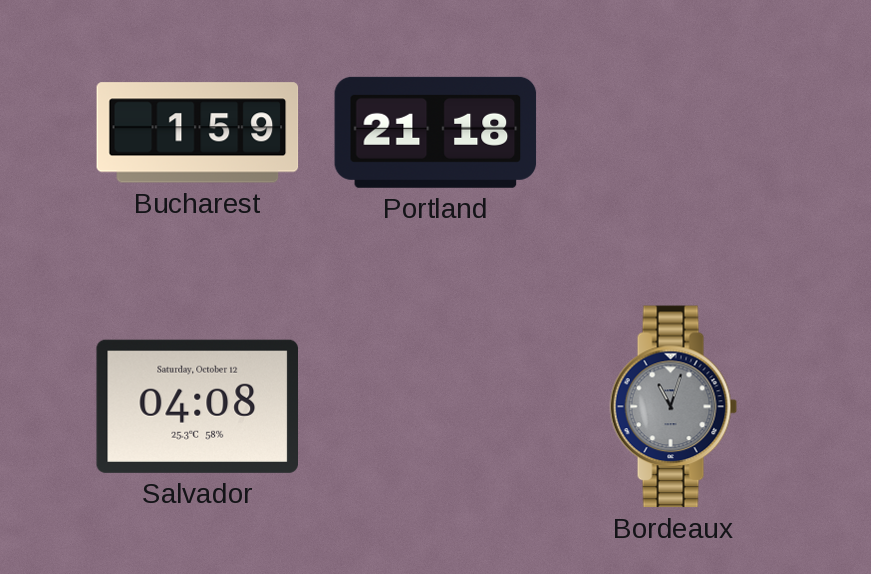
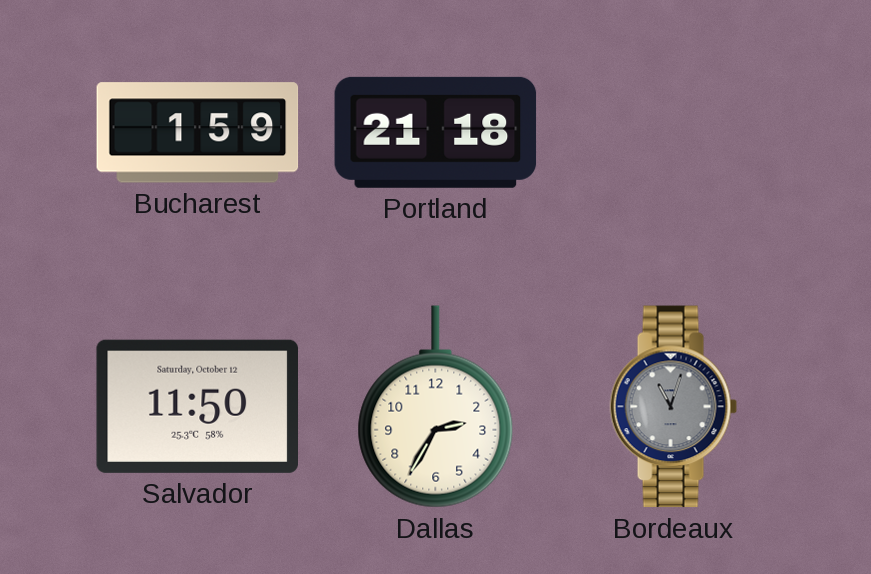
Salvador: 04:08 -> 11:50 (197, 406)
Dallas: none -> 2:35 (436, 407)
